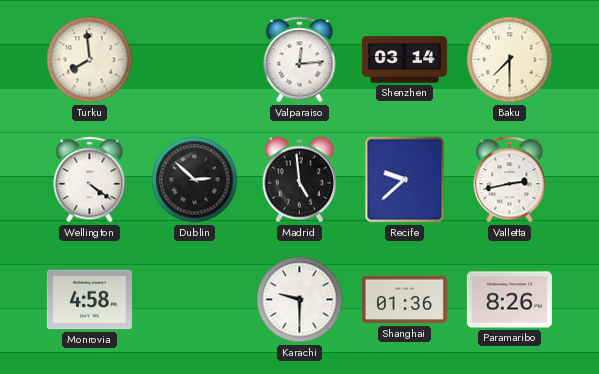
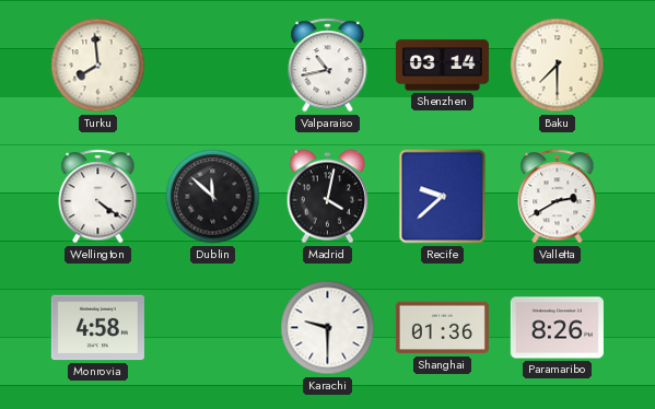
Valparaiso: 12:14 -> 10:43 (328, 66)
Dublin: 2:52 -> 11:52 (213, 197)
Madrid: 4:59 -> 4:02 (328, 197)
Valletta: 2:43 -> 2:40 (558, 197)
